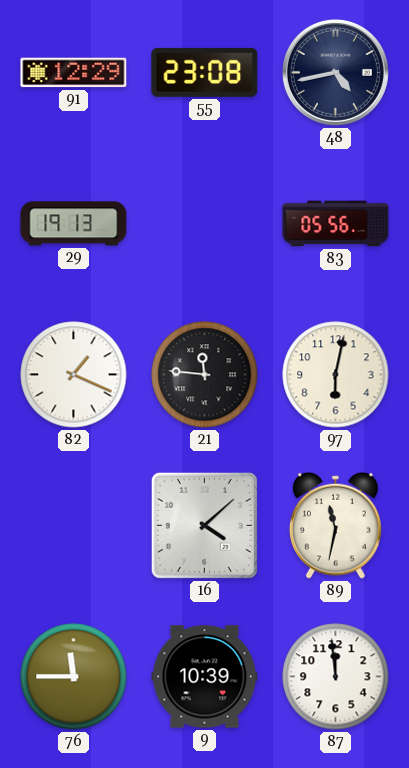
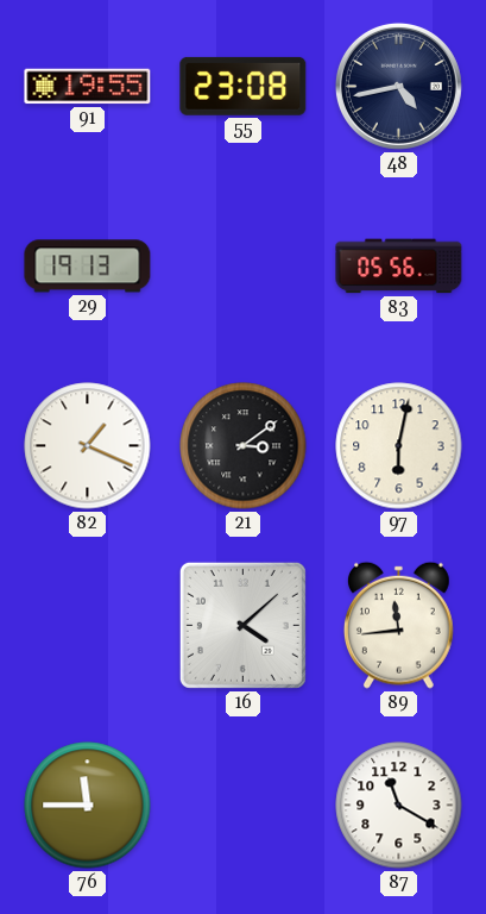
91: 12:29 -> 19:55 (88, 87)
21: 11:46 -> 3:09 (244, 446)
89: 11:32 -> 11:44 (398, 625)
9: 10:39 -> none (205, 677)
87: 11:59 -> 11:20 (399, 806)
